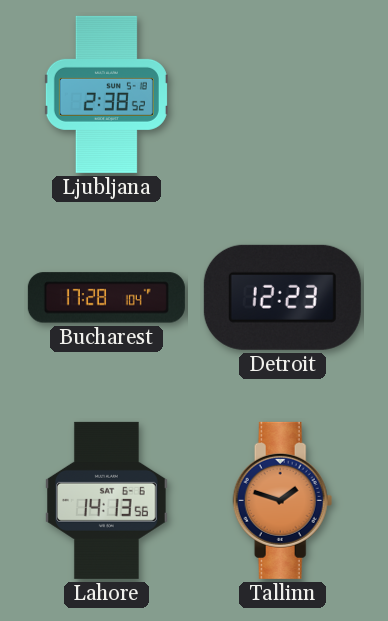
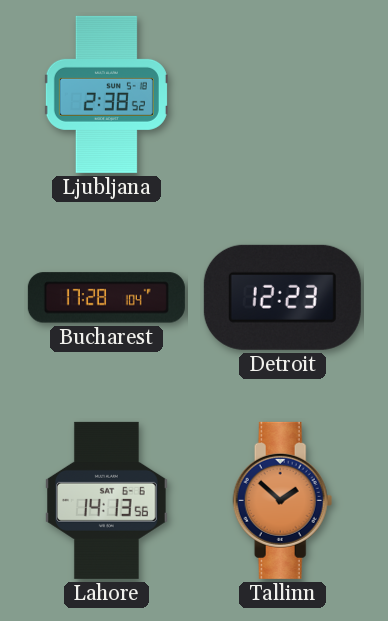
Tallinn: 1:48 -> 1:52 (283, 500)
